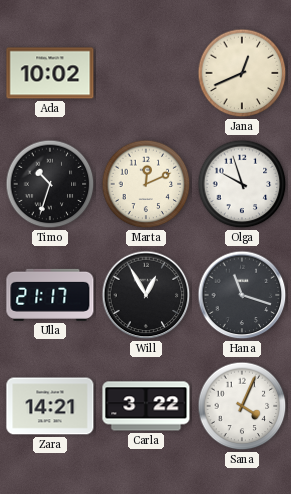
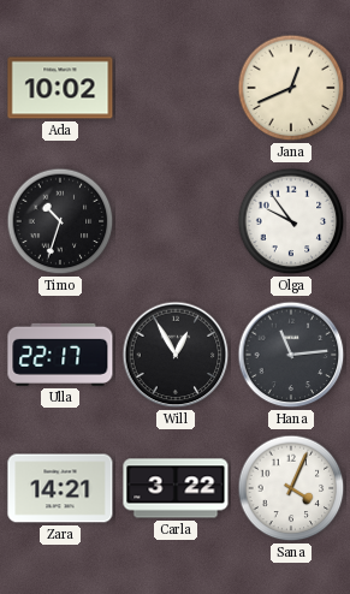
Marta: 12:11 -> none (146, 184)
Olga: 9:57 -> 9:54 (291, 221)
Ulla: 21:17 -> 22:17 (60, 355)
Hana: 11:18 -> 11:14 (291, 355)
